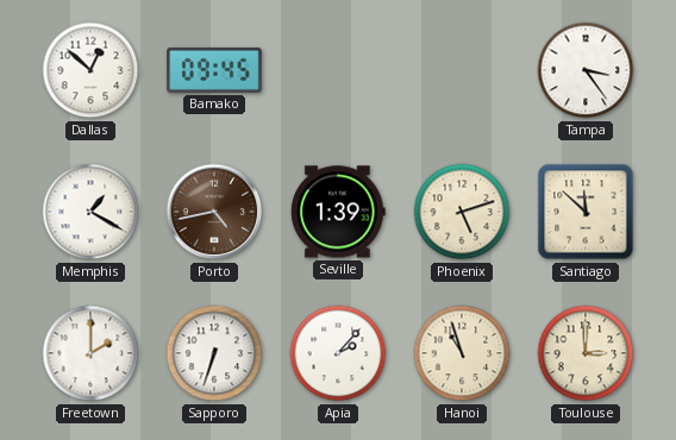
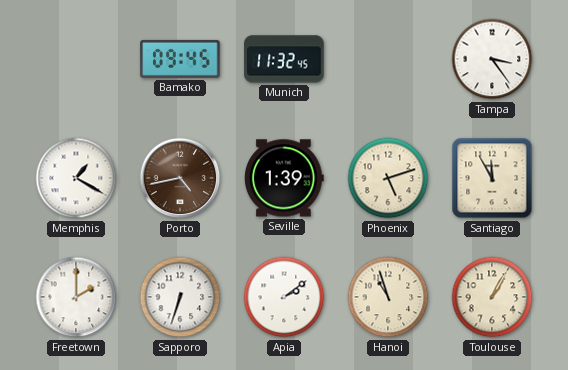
Dallas: 12:52 -> none (90, 70)
Munich: none -> 11:32 (284, 59)
Santiago: 11:52 -> 11:55 (492, 178)
Apia: 2:07 -> 2:09 (284, 297)
Toulouse: 3:00 -> 1:05 (492, 297)
